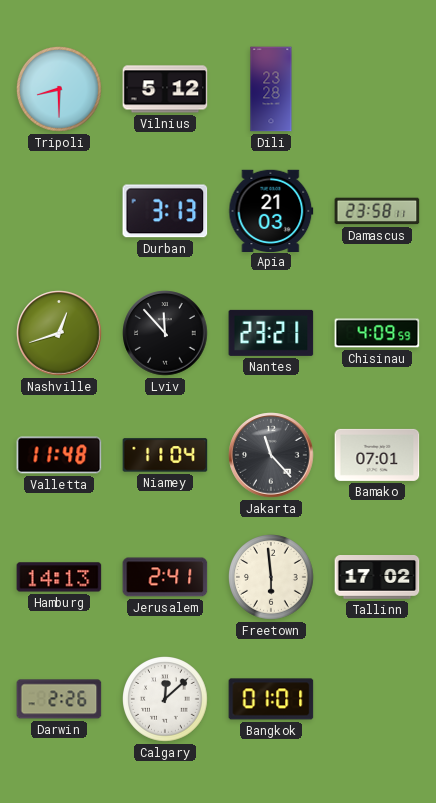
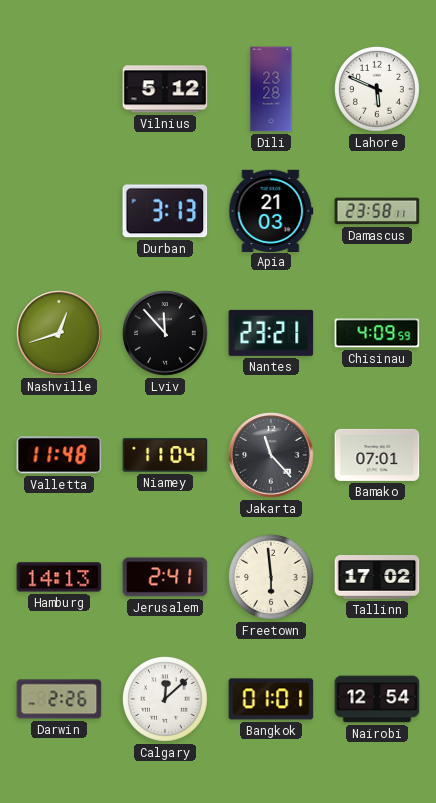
Tripoli: 8:30 -> none (60, 90)
Lahore: none -> 5:49 (378, 90)
Nairobi: none -> 12:54 (377, 699)
